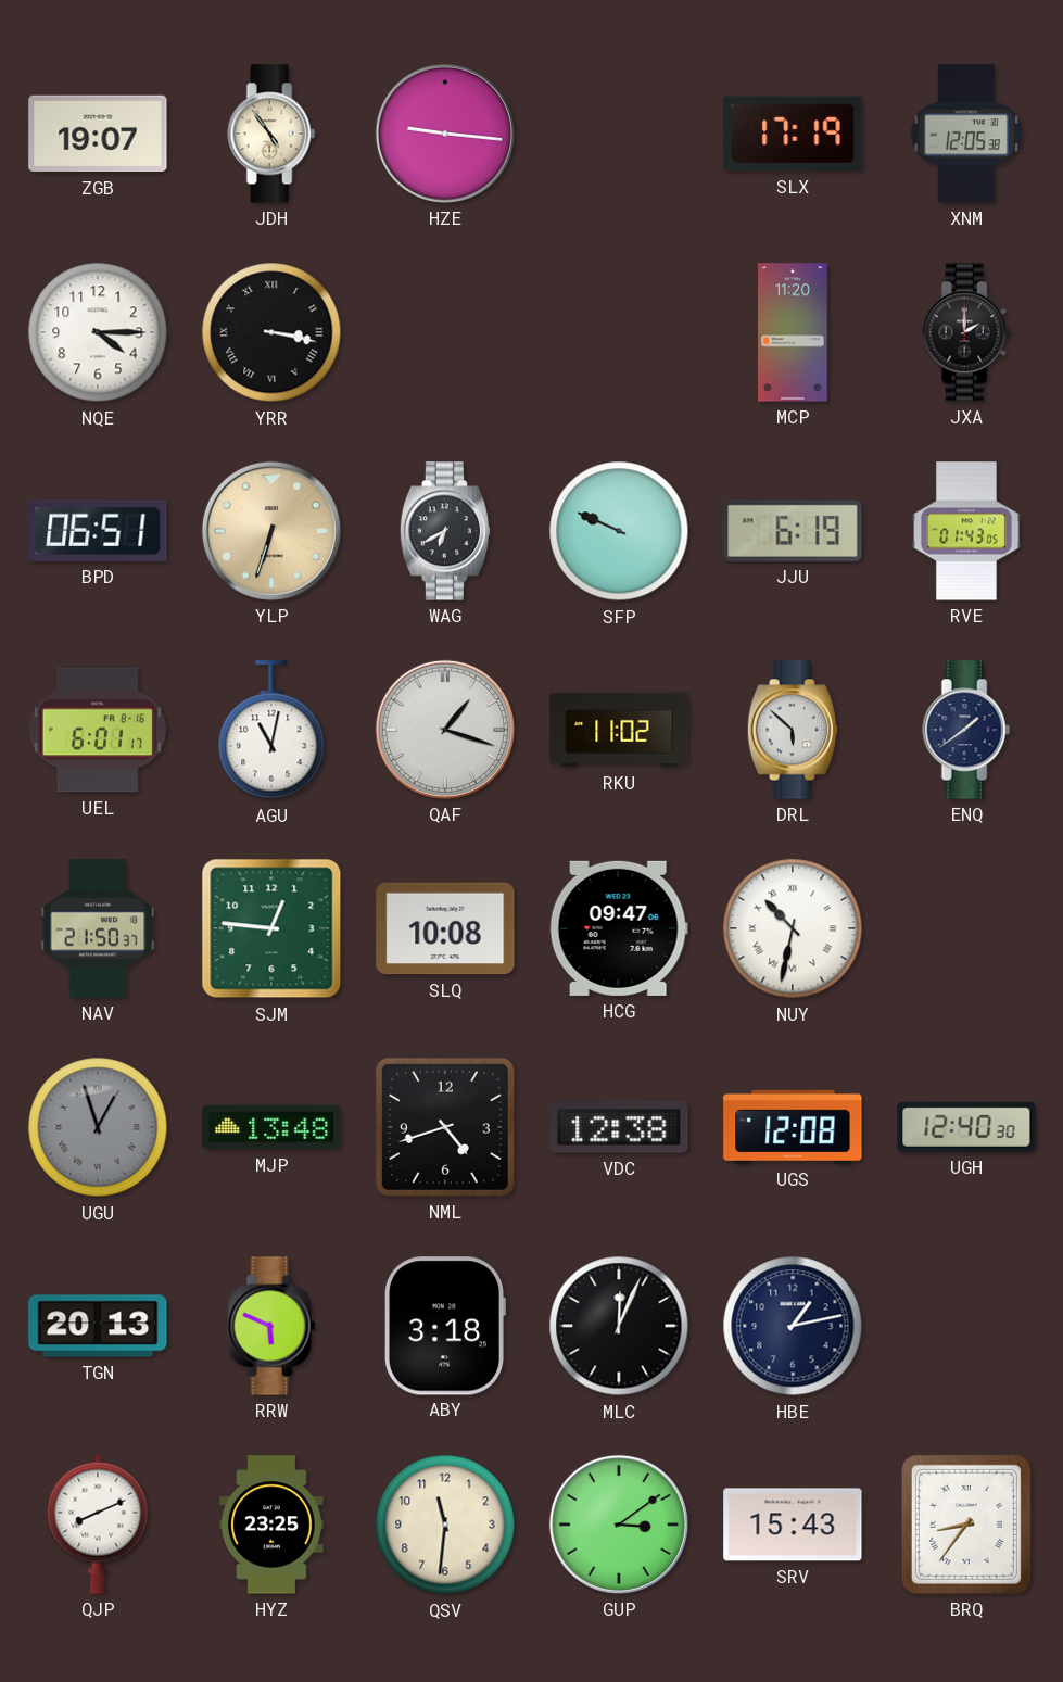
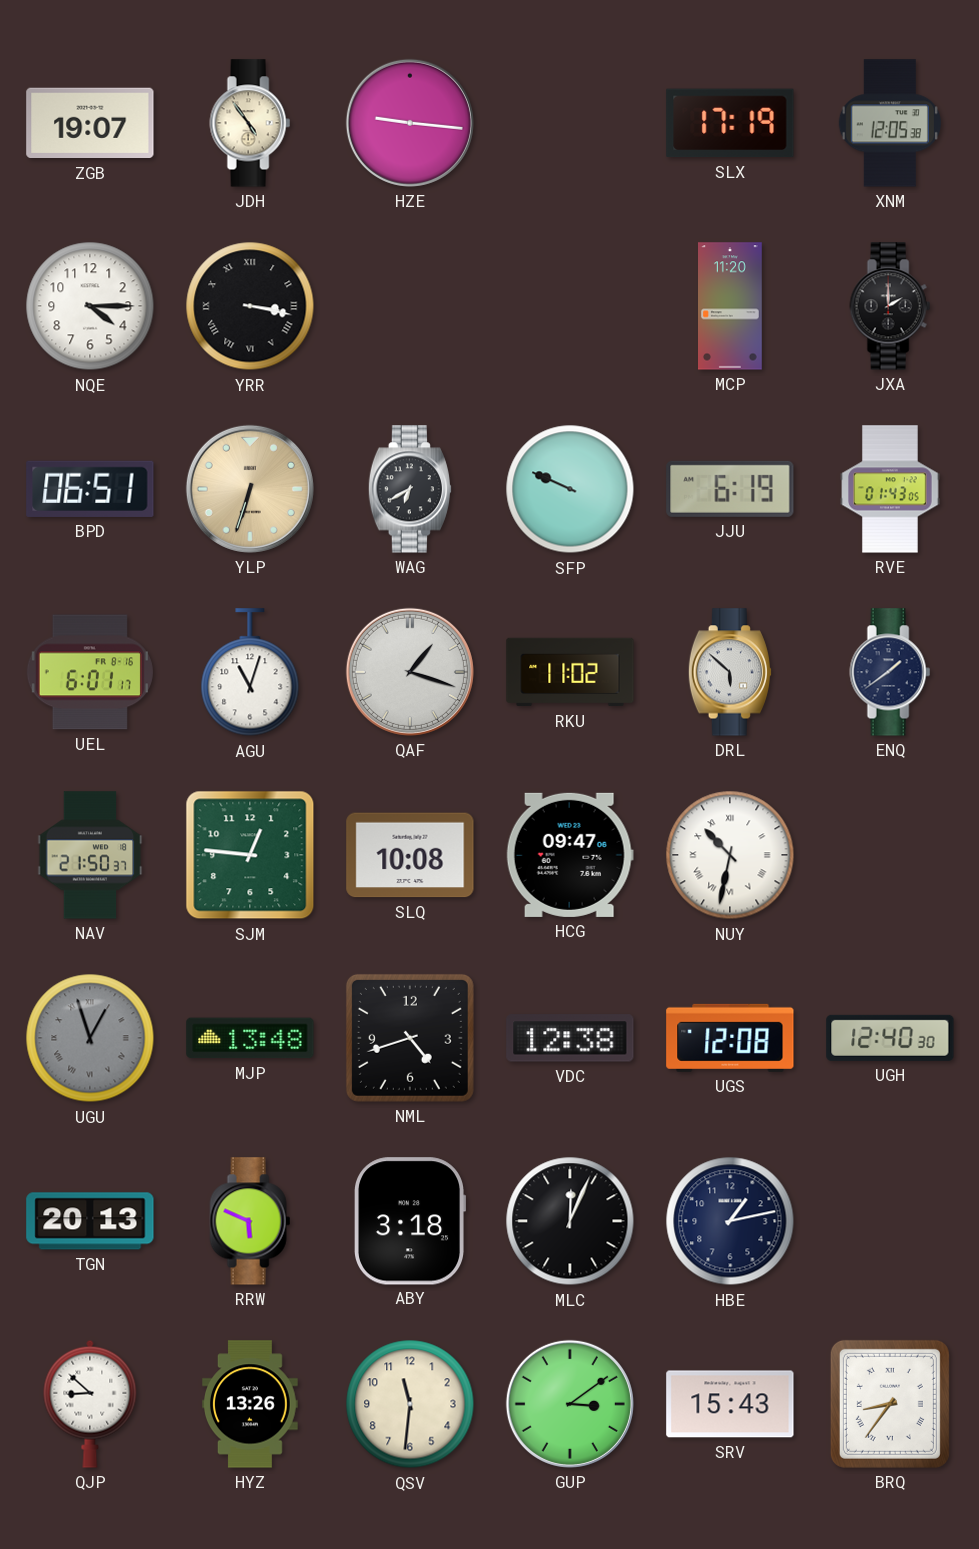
AGU: 11:02 -> 11:03 (250, 673)
QJP: 8:11 -> 8:52 (90, 1404)
HYZ: 23:25 -> 13:26 (251, 1404)
